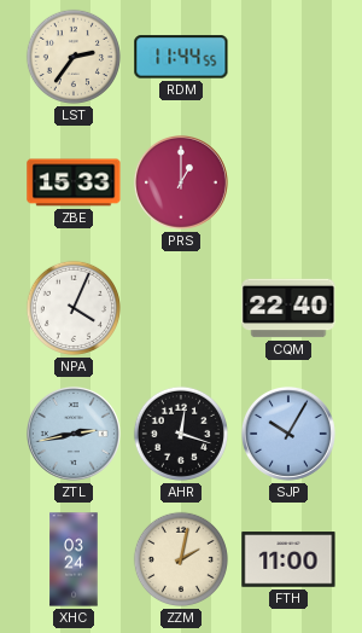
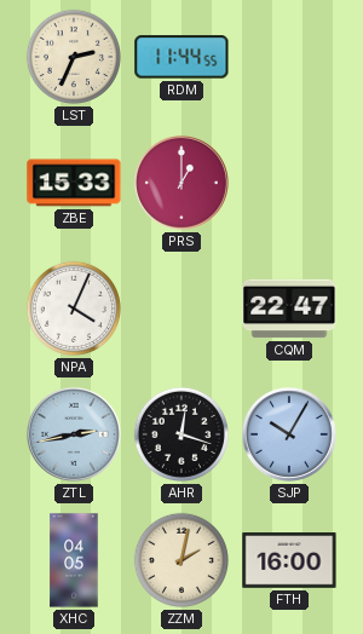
LST: 2:36 -> 2:34 (74, 57)
CQM: 22:40 -> 22:47 (289, 309)
XHC: 03:24 -> 04:05 (74, 560)
FTH: 11:00 -> 16:00 (289, 560)
